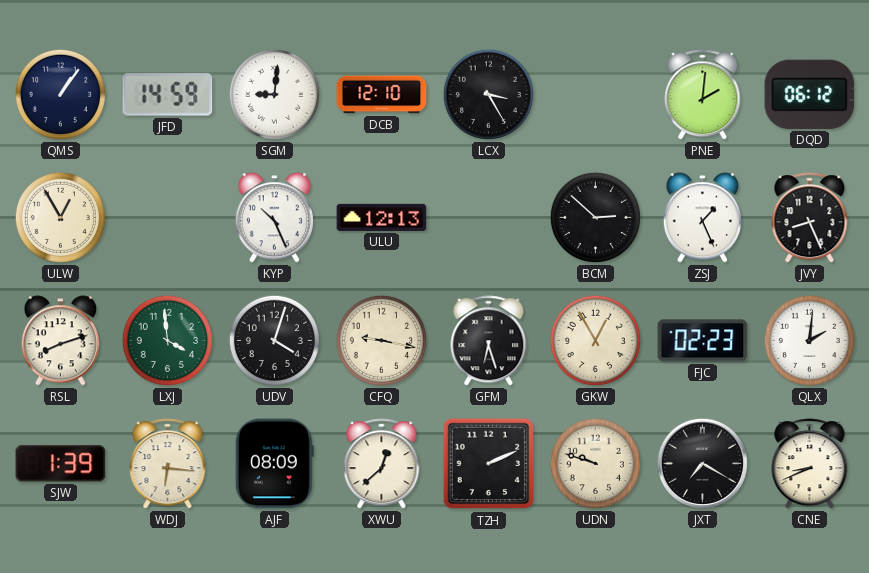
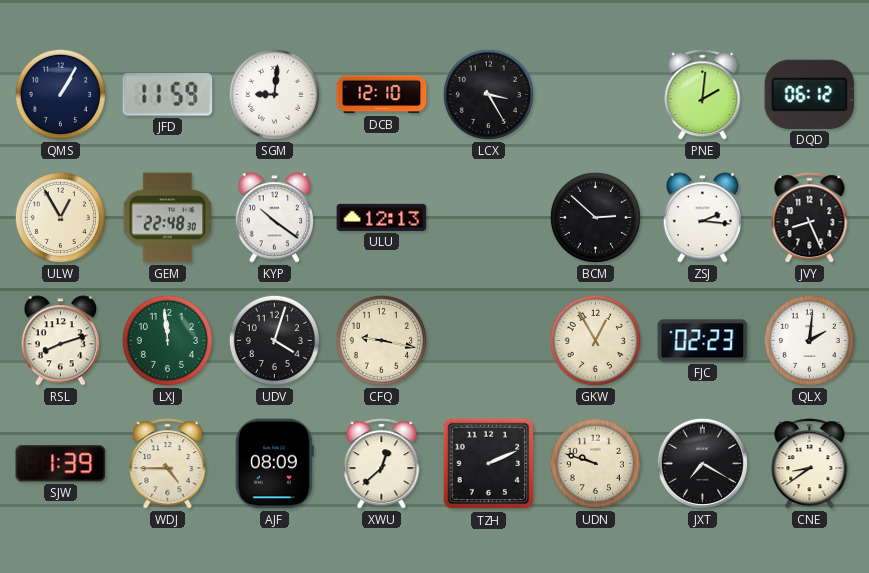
QMS: 1:06 -> 1:05 (60, 94)
JFD: 14:59 -> 11:59 (168, 95)
GEM: none -> 22:48 (168, 218)
KYP: 10:26 -> 10:21 (274, 218)
ZSJ: 1:26 -> 2:16 (702, 218)
LXJ: 3:59 -> 11:59 (167, 340)
GFM: 6:27 -> none (489, 341)
WDJ: 6:16 -> 4:45 (168, 464)
CNE: 8:41 -> 8:39 (810, 464)
